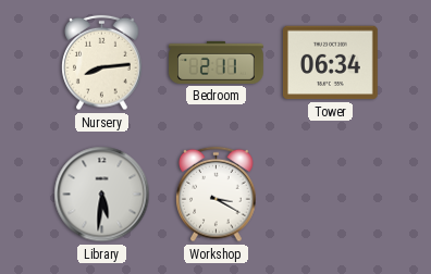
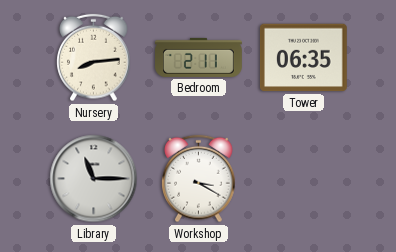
Tower: 06:34 -> 06:35 (303, 58)
Library: 5:31 -> 11:15 (94, 179)
